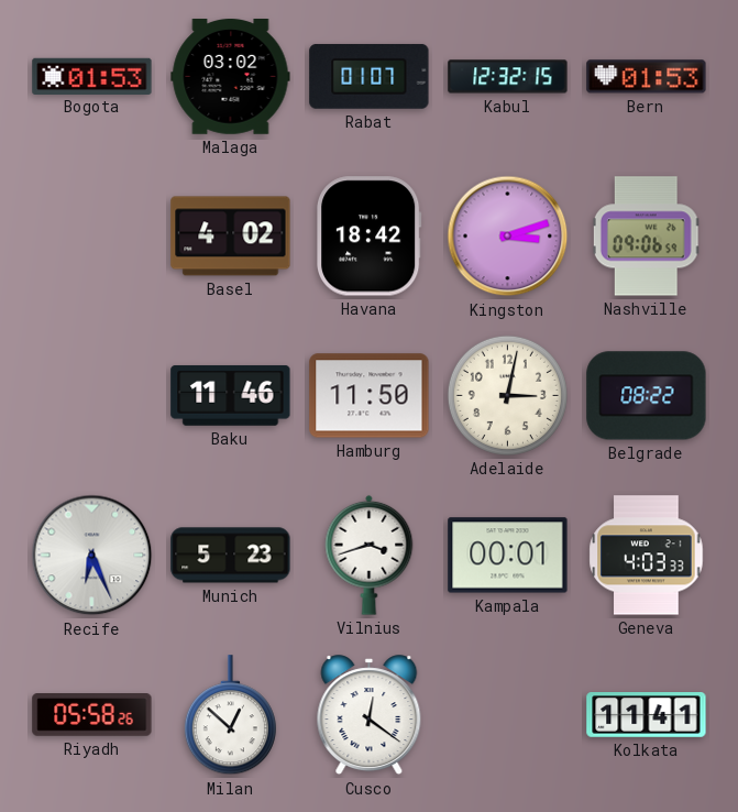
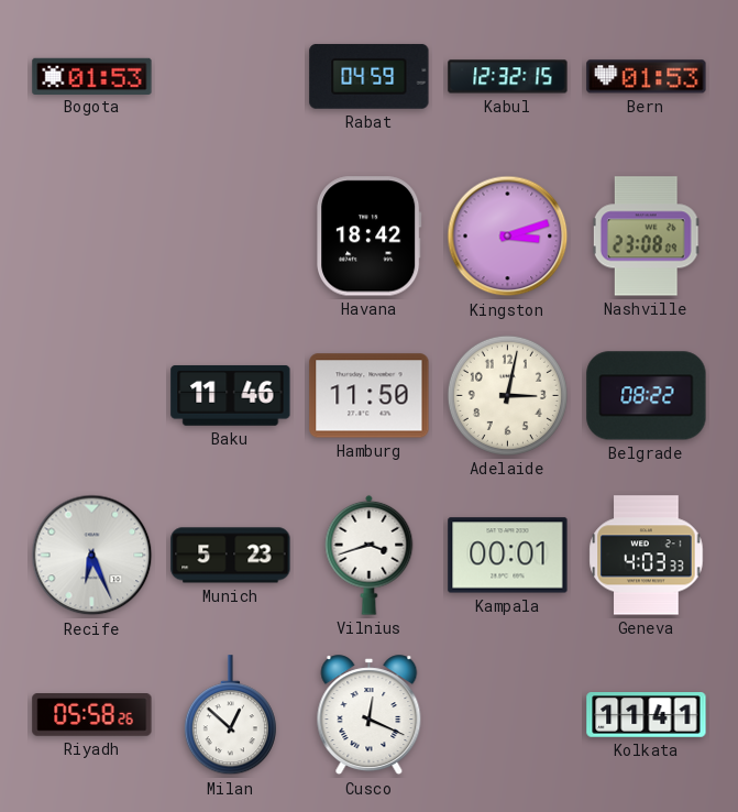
Malaga: 03:02 -> none (231, 77)
Rabat: 01:07 -> 04:59 (370, 76)
Basel: 4:02 -> none (231, 237)
Nashville: 09:06 -> 23:08 (646, 237)
Cusco: 12:21 -> 12:19 (370, 715)
